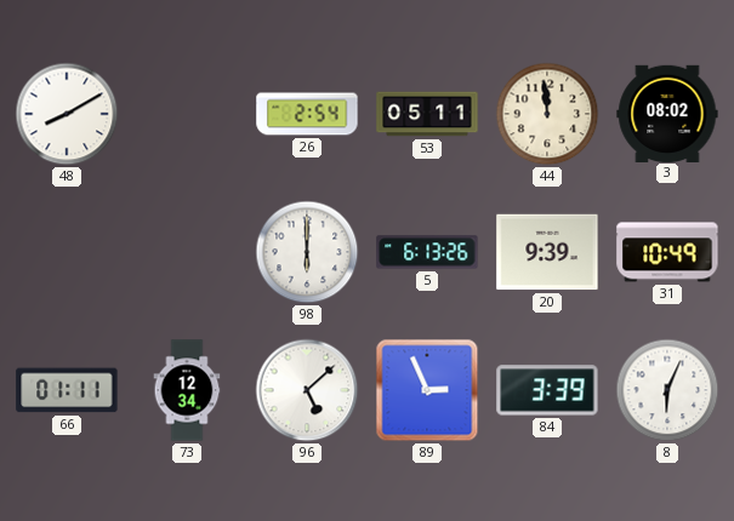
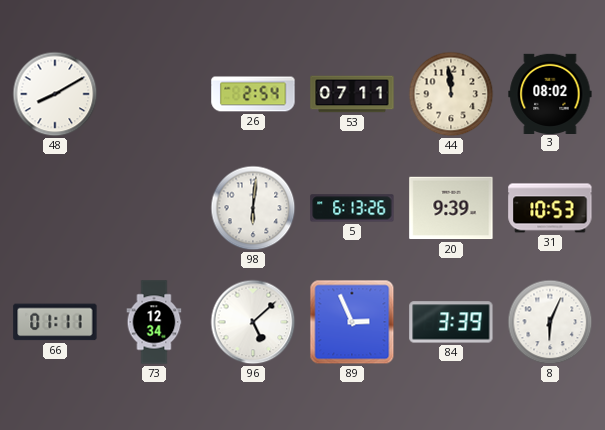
53: 05:11 -> 07:11 (352, 94)
98: 6:00 -> 6:01 (253, 208)
31: 10:49 -> 10:53 (550, 208)
